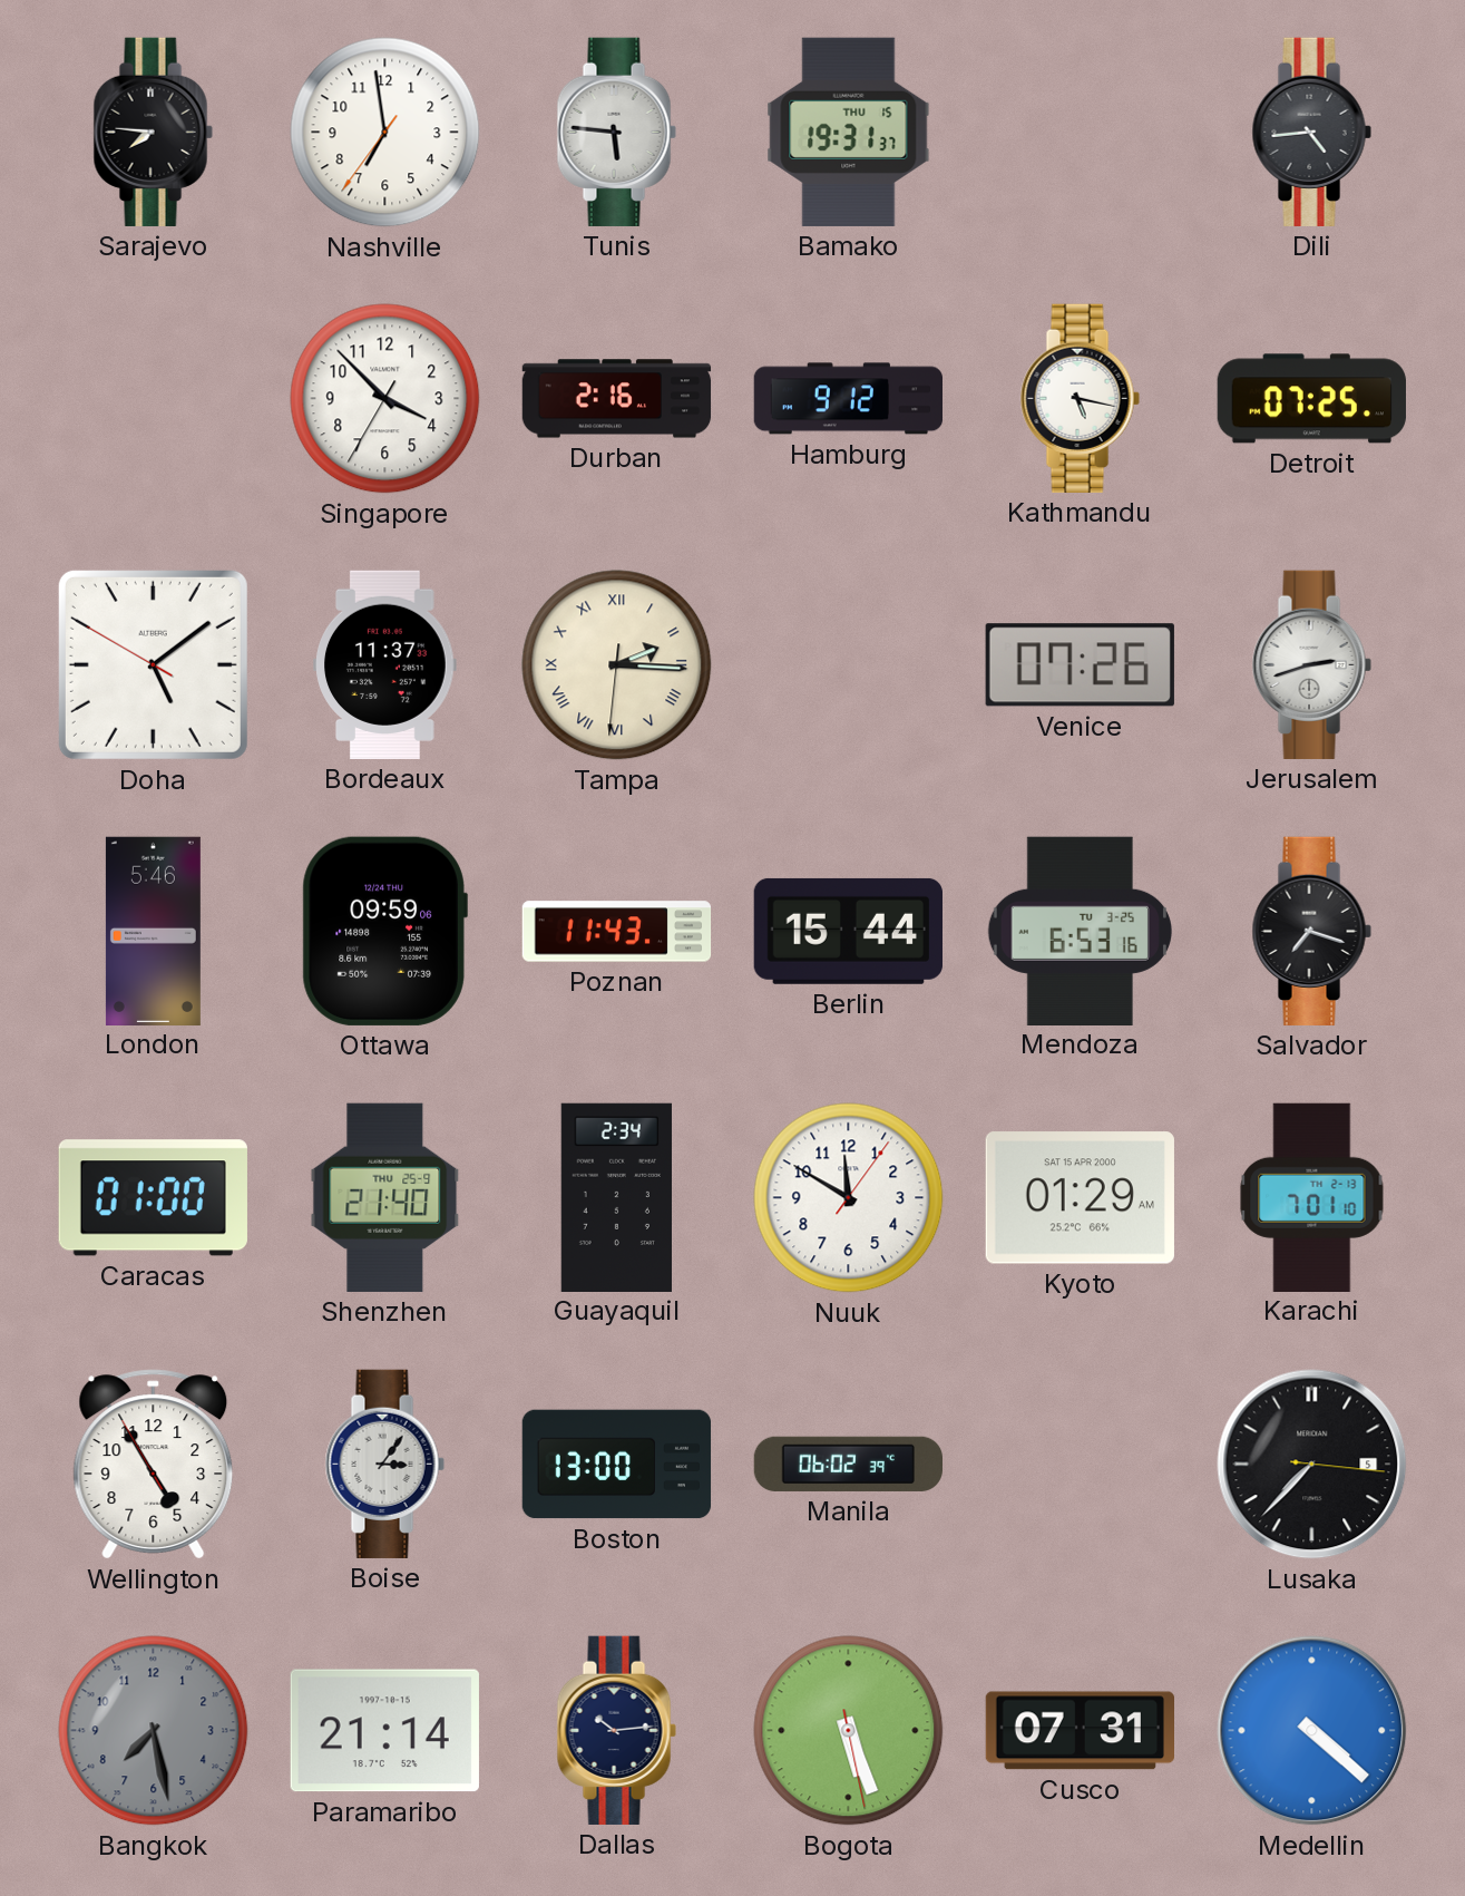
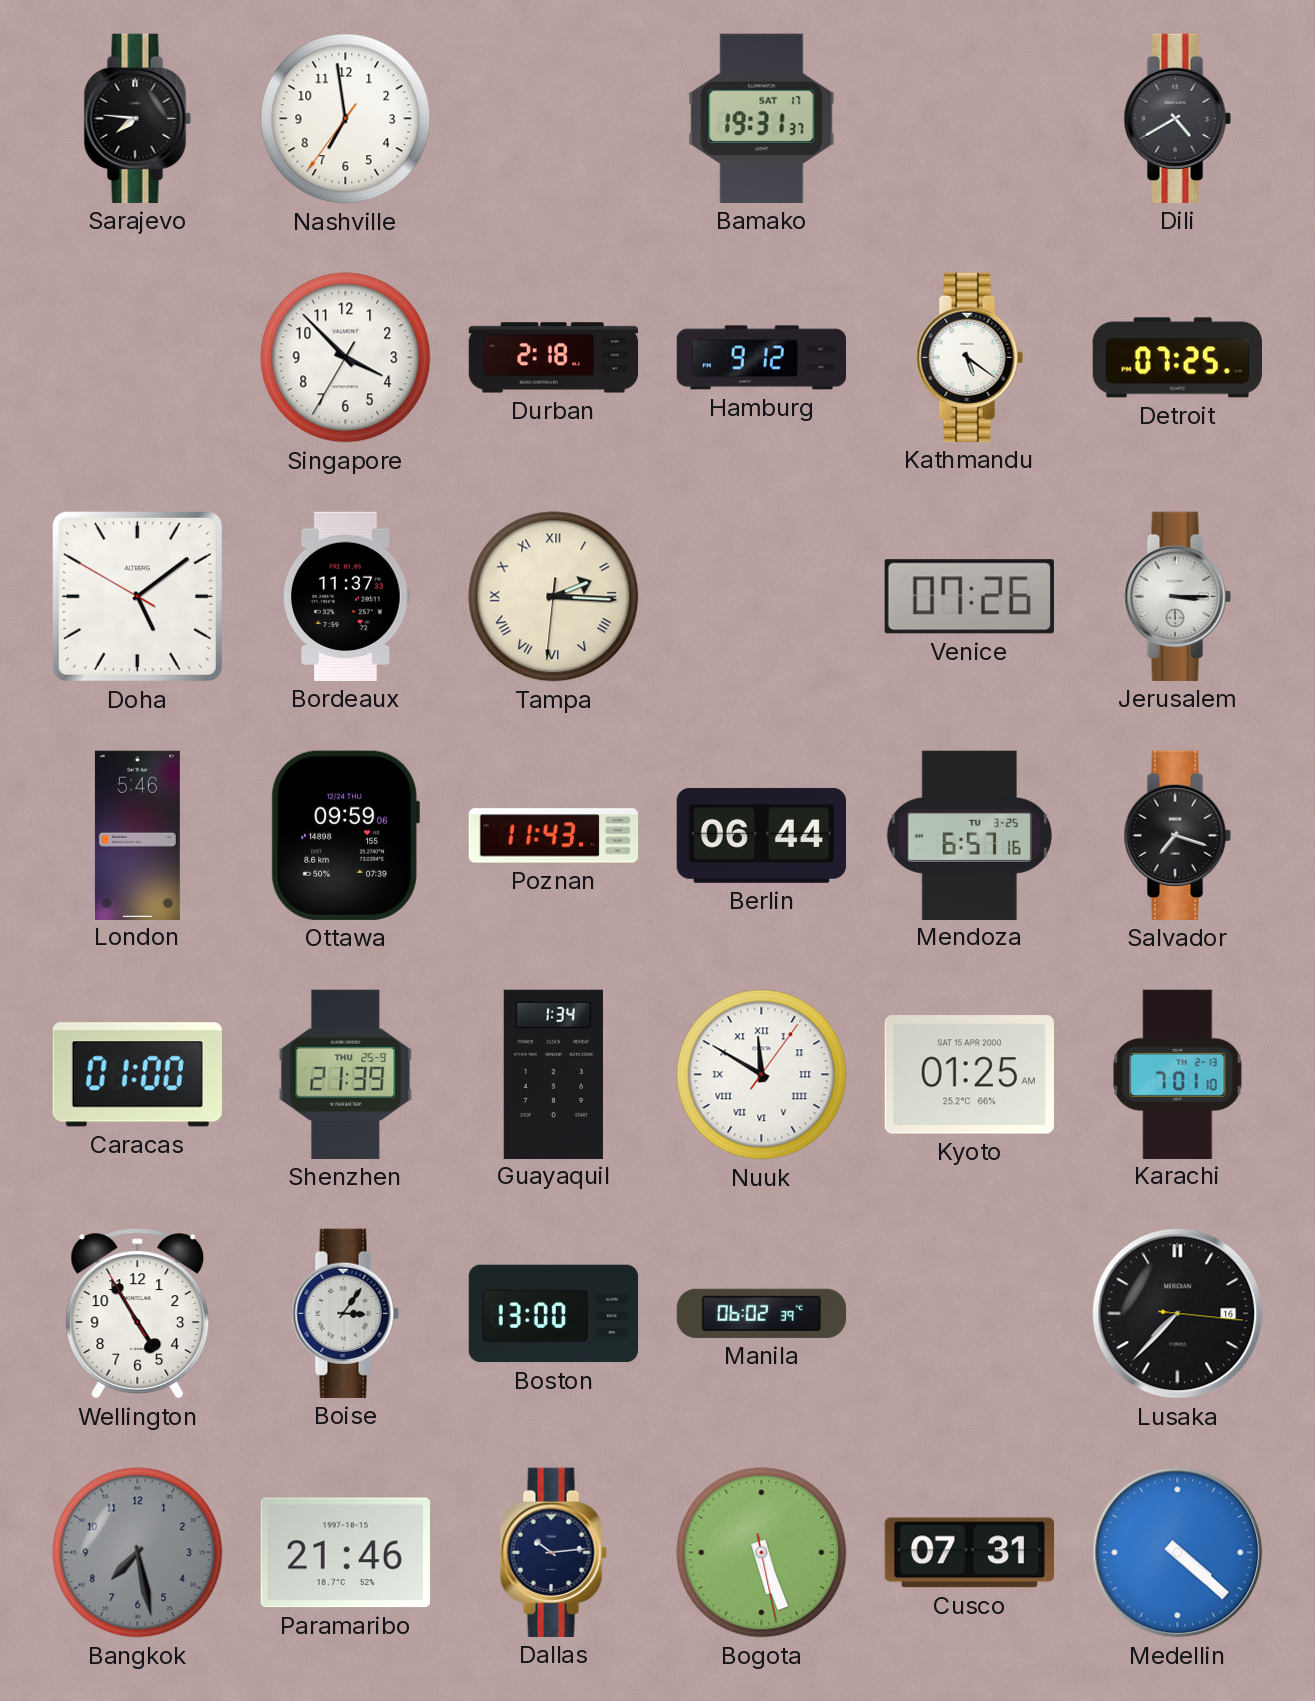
Tunis: 5:46 -> none (616, 132)
Bamako date: THU 15 -> SAT 17 (762, 118)
Dili: 4:44 -> 4:40 (1177, 118)
Durban: 2:16 -> 2:18 (554, 358)
Kathmandu: 5:17 -> 5:21 (969, 357)
Jerusalem: 2:42 -> 3:15 (1177, 596)
Berlin: 15:44 -> 06:44 (761, 835)
Mendoza: 6:53 -> 6:57 (969, 835)
Shenzhen: 21:40 -> 21:39 (346, 1074)
Guayaquil: 2:34 -> 1:34 (553, 1074)
Nuuk numerals: Arabic -> Roman (762, 1075)
Kyoto: 01:29 -> 01:25 (969, 1075)
Lusaka date: 5 -> 16 (1178, 1314)
Paramaribo: 21:14 -> 21:46 (345, 1553)
